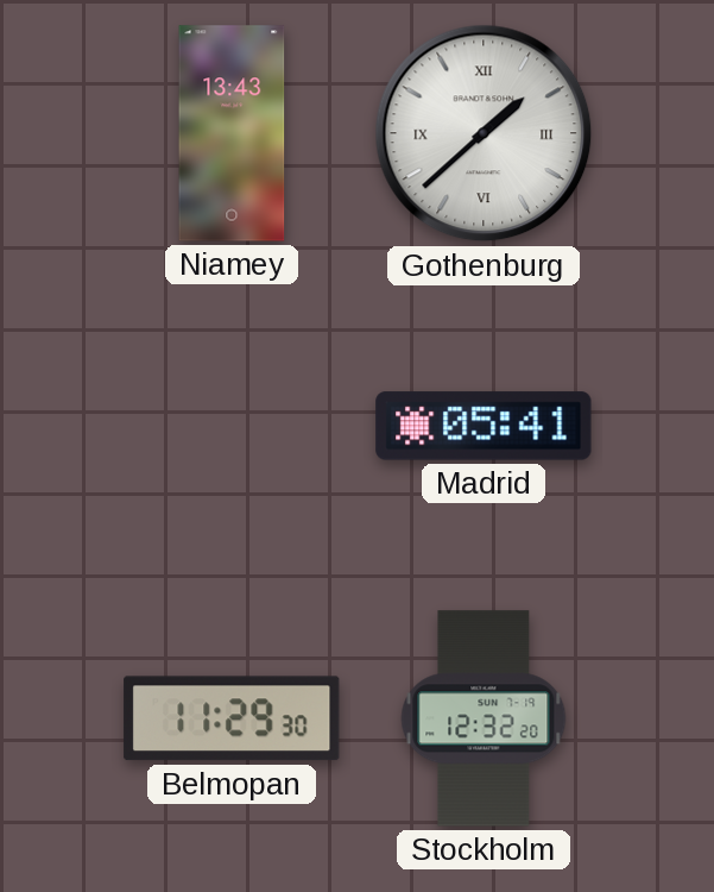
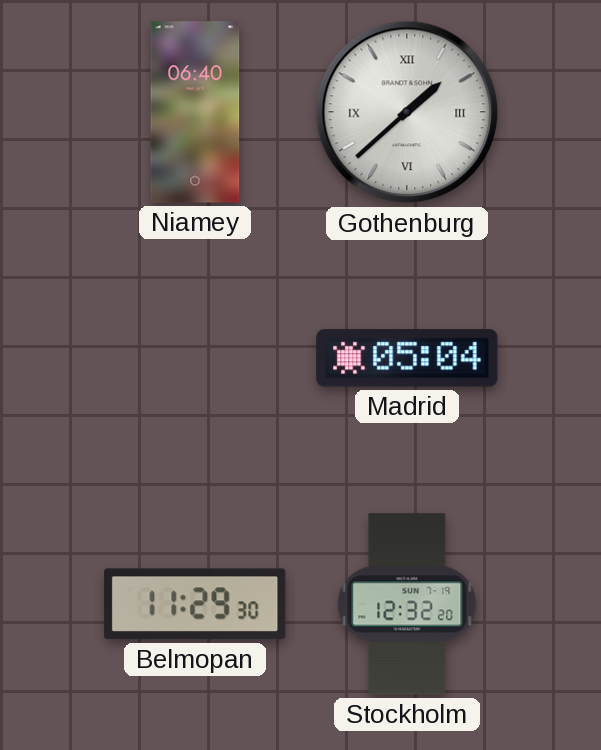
Niamey: 13:43 -> 06:40 (195, 112)
Madrid: 05:41 -> 05:04 (407, 358)
